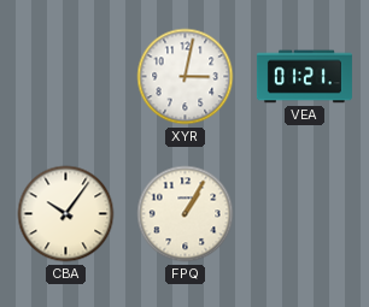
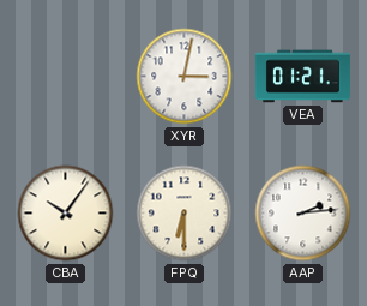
FPQ: 1:05 -> 6:30 (185, 214)
AAP: none -> 2:14 (303, 214)
